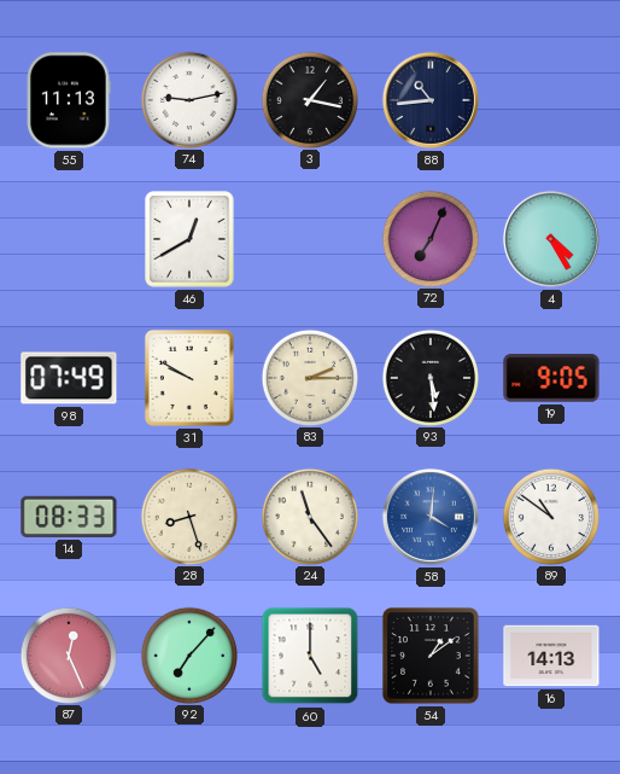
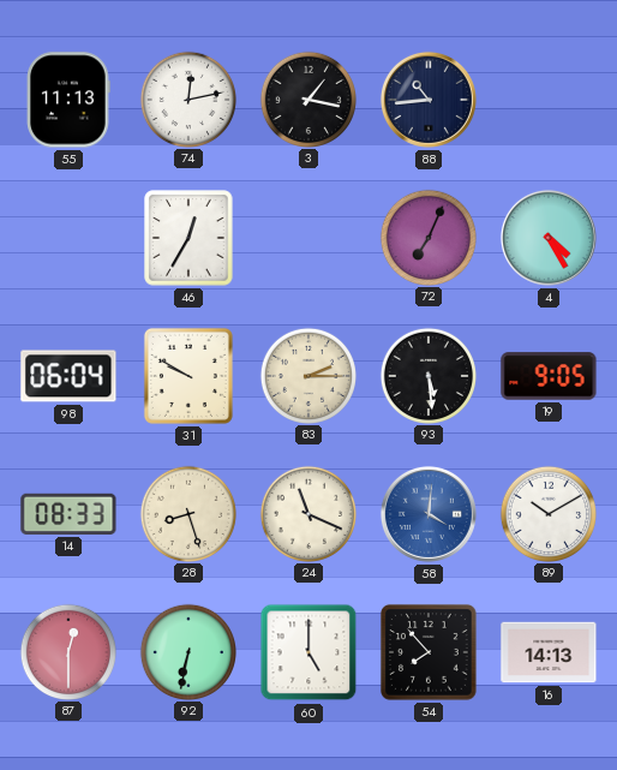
74: 9:13 -> 12:13 (187, 99)
46: 12:40 -> 12:35 (188, 238)
98: 07:49 -> 06:04 (68, 376)
24: 11:24 -> 11:19 (307, 513)
89: 10:51 -> 10:10 (547, 513)
87: 12:26 -> 12:30 (67, 651)
92: 7:07 -> 6:32 (187, 651)
54: 1:09 -> 7:53 (429, 652)
